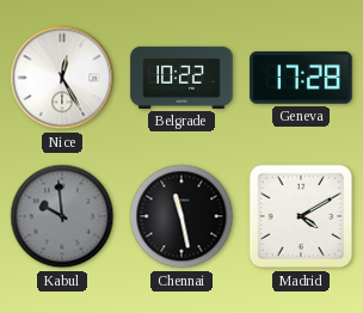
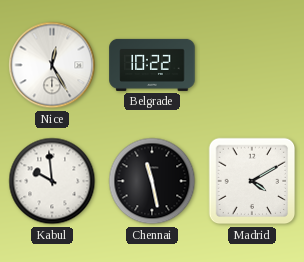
Geneva: 17:28 -> none (301, 78)
Kabul dial: grey -> white (52, 181)
